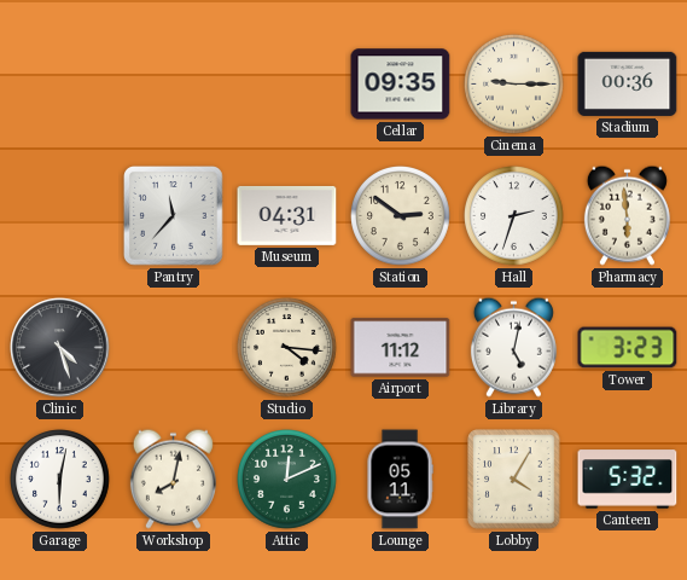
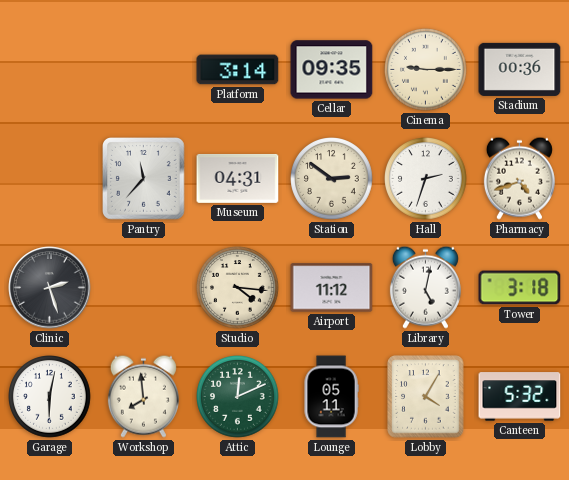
Platform: none -> 3:14 (238, 70)
Pharmacy: 5:59 -> 4:42 (519, 178)
Clinic: 4:27 -> 2:27 (50, 288)
Tower: 3:23 -> 3:18 (520, 288)
Workshop: 8:02 -> 7:59 (143, 396)
